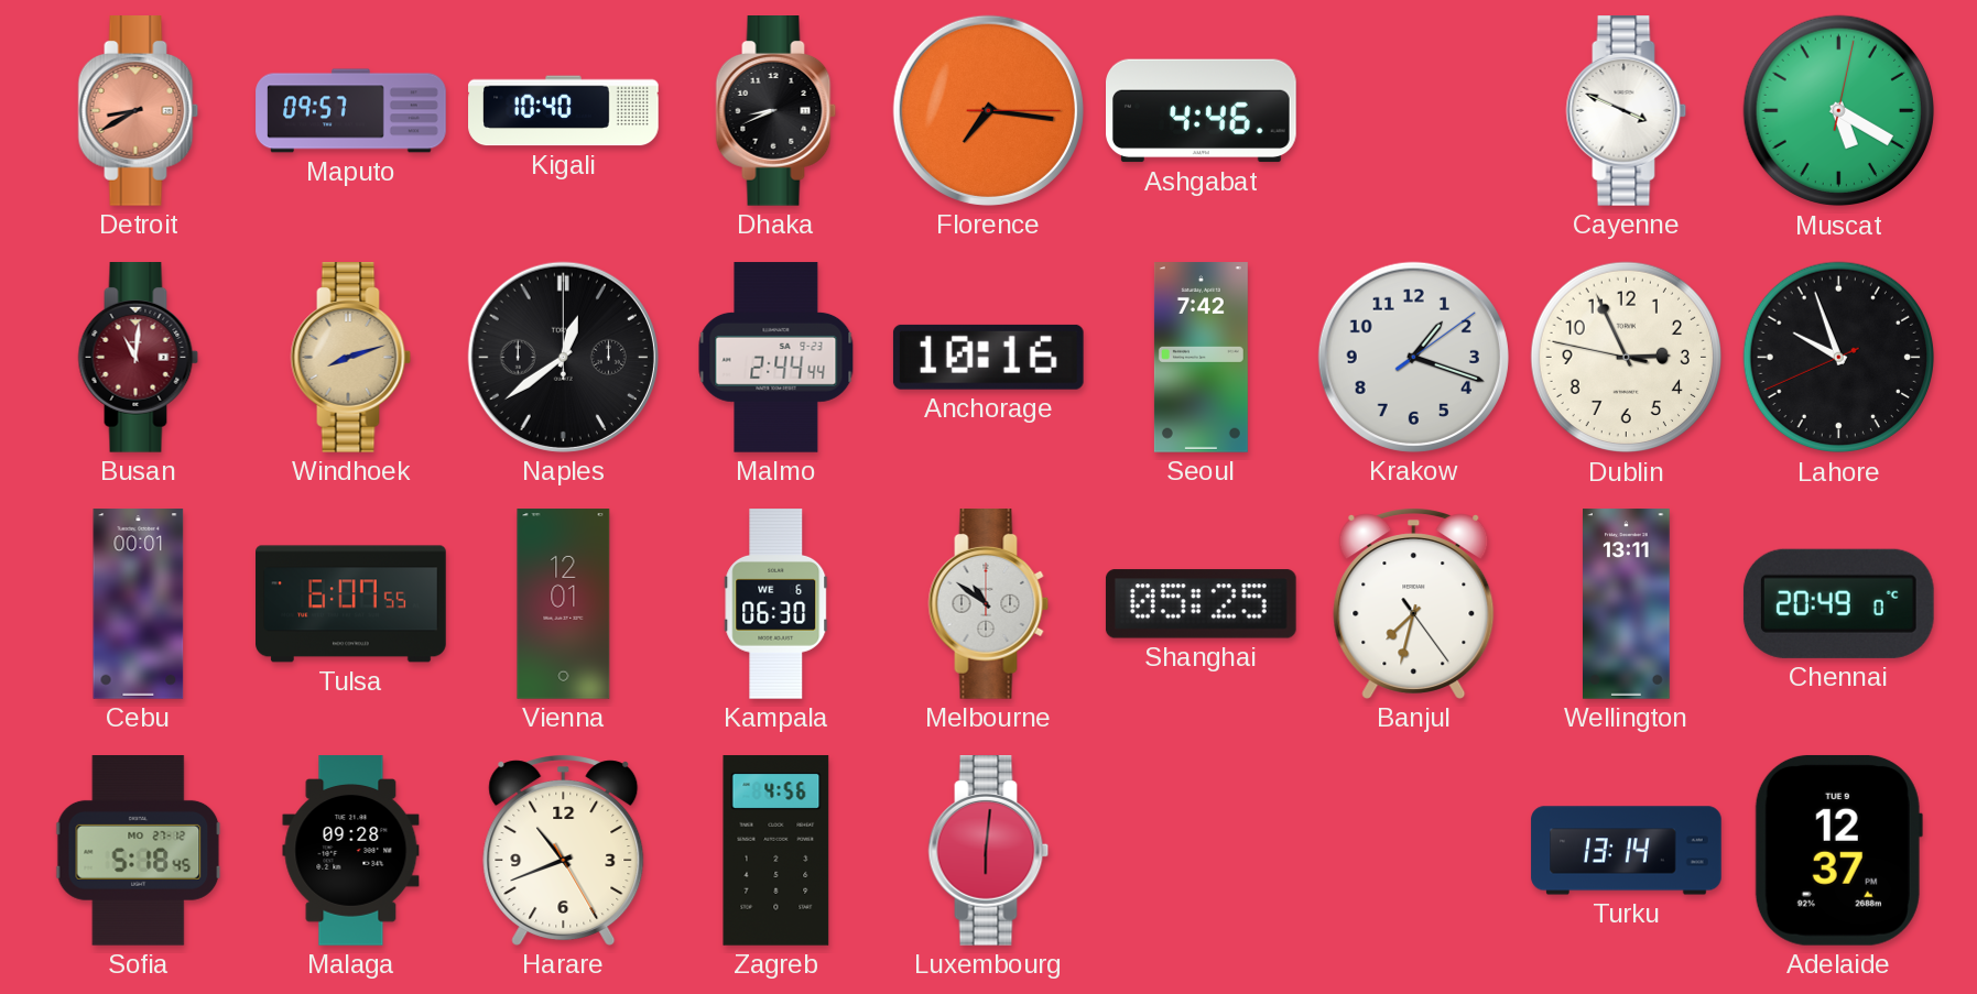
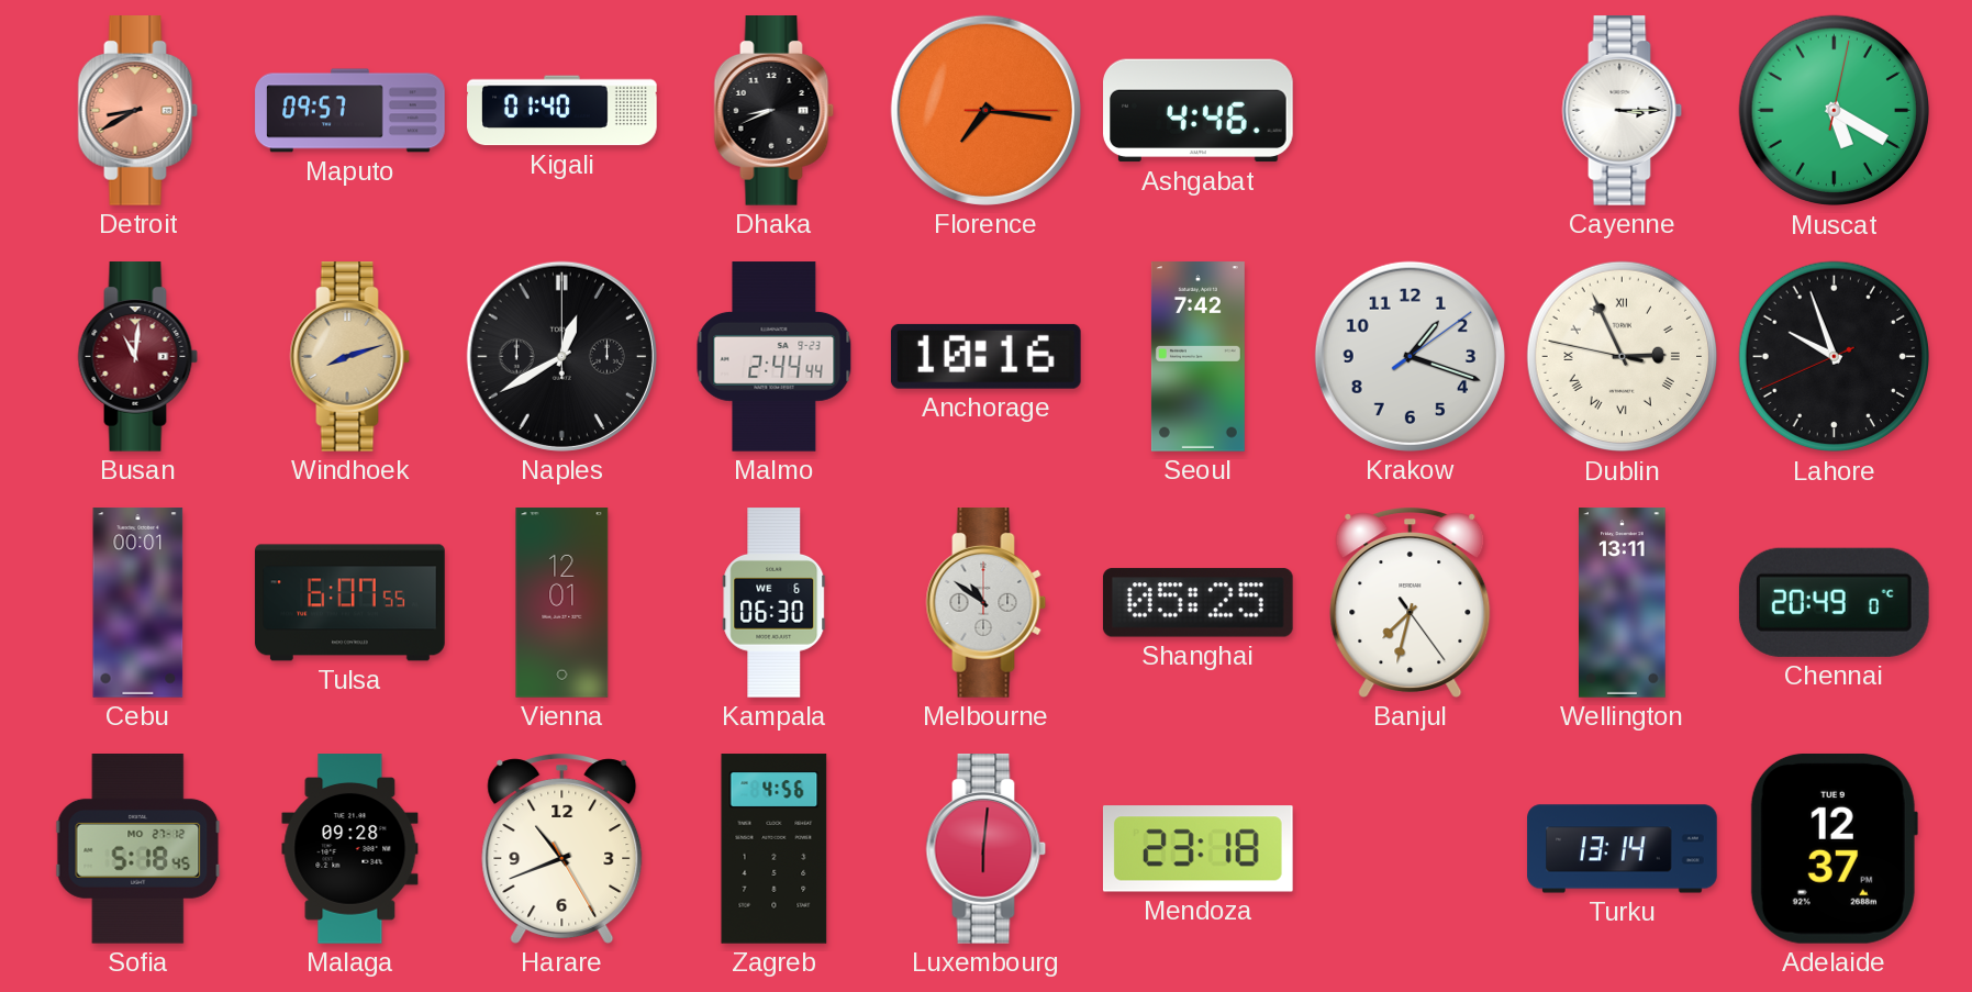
Kigali: 10:40 -> 01:40 (562, 111)
Cayenne: 3:49 -> 3:15 (1623, 111)
Naples: 12:39 -> 12:40 (561, 356)
Dublin numerals: Arabic -> Roman (1623, 357)
Mendoza: none -> 23:18 (1197, 849)
